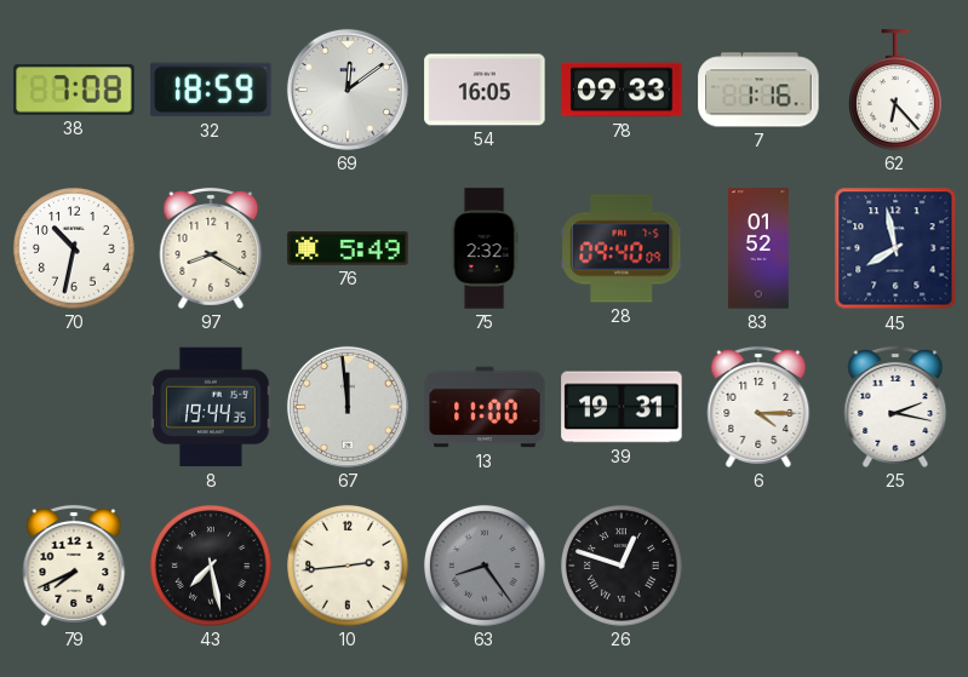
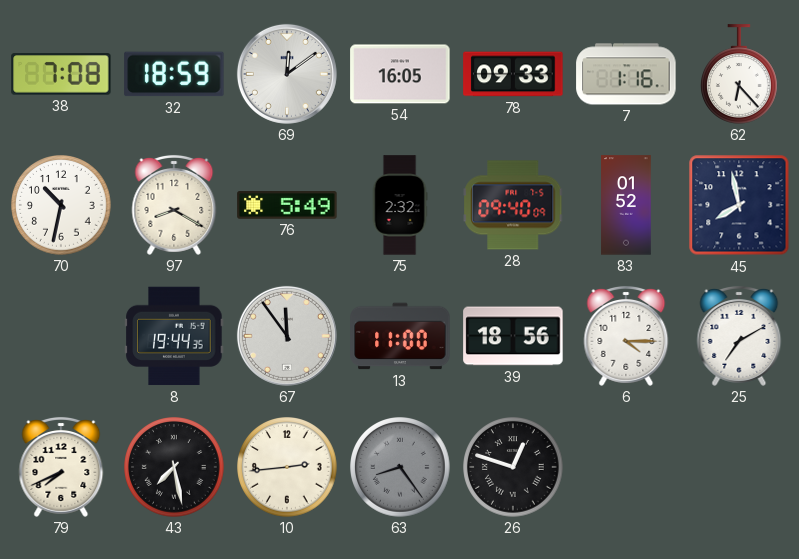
67: 11:59 -> 11:54 (287, 336)
39: 19:31 -> 18:56 (513, 336)
25: 2:17 -> 7:10 (739, 336)
